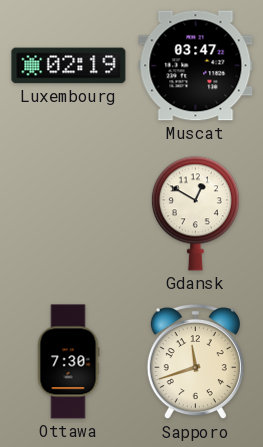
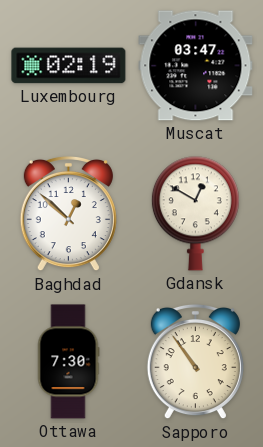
Baghdad: none -> 12:52 (68, 214)
Sapporo: 11:42 -> 10:54 (195, 362)
